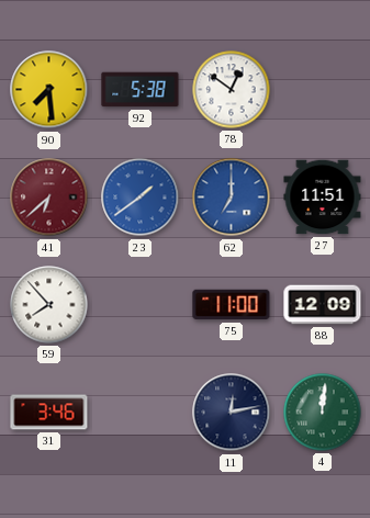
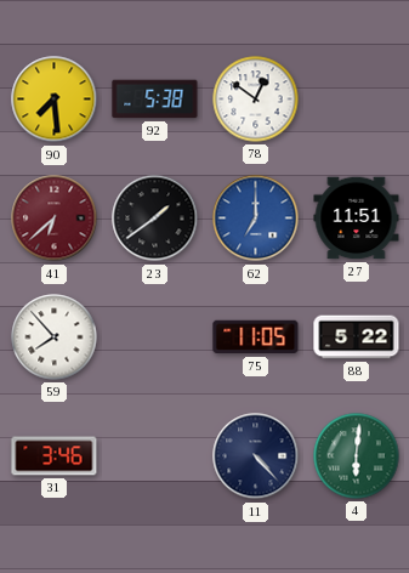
23 dial: blue -> black (155, 219)
75: 11:00 -> 11:05 (256, 337)
88: 12:09 -> 5:22 (357, 337)
11: 12:13 -> 4:23 (256, 456)
4: 12:01 -> 6:01 (357, 456)
